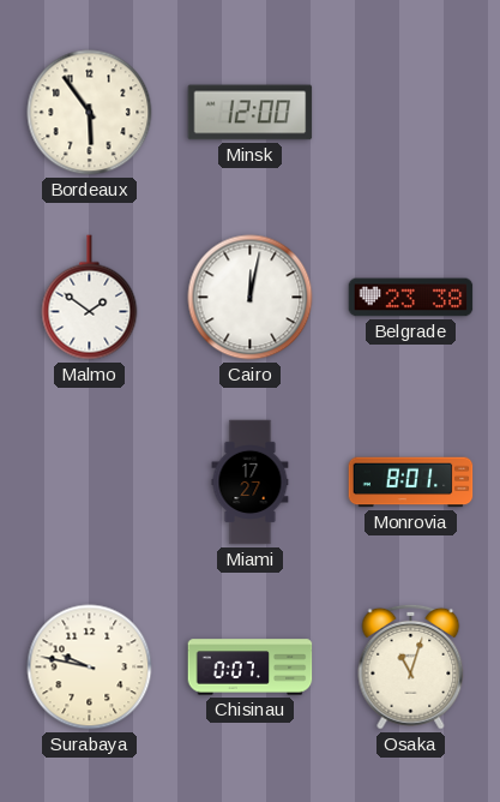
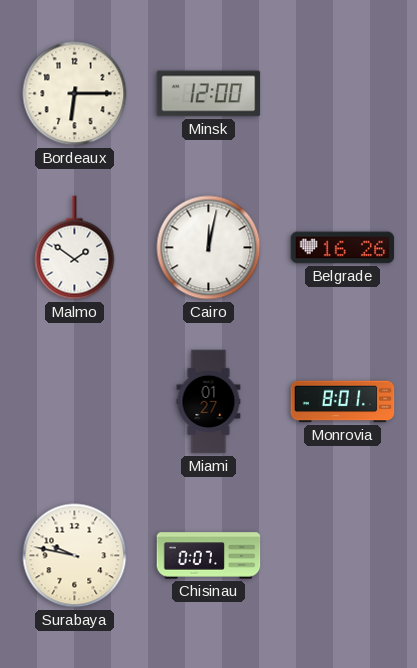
Bordeaux: 5:54 -> 6:15 (75, 94)
Belgrade: 23:38 -> 16:26 (343, 248)
Miami: 17:27 -> 01:27 (209, 402)
Osaka: 11:03 -> none (411, 666)
